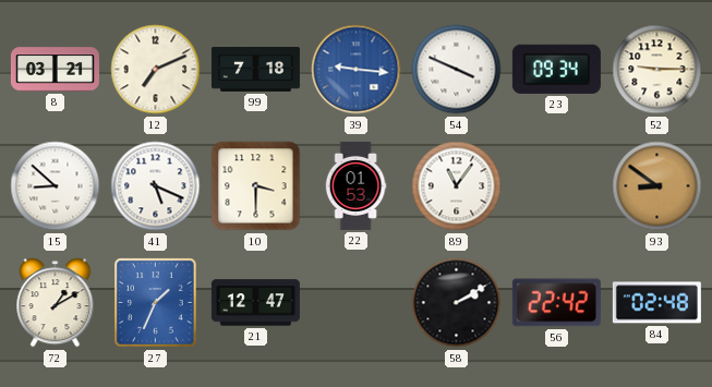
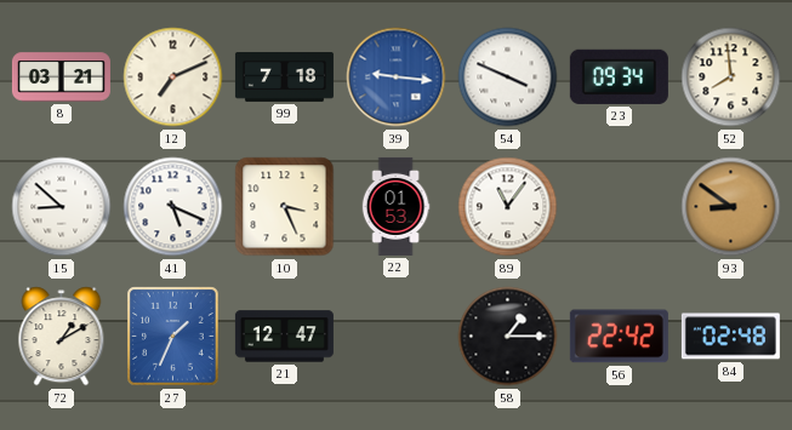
52: 9:15 -> 7:59 (731, 78)
10: 3:30 -> 3:26 (285, 207)
58: 2:10 -> 1:15 (508, 337)
